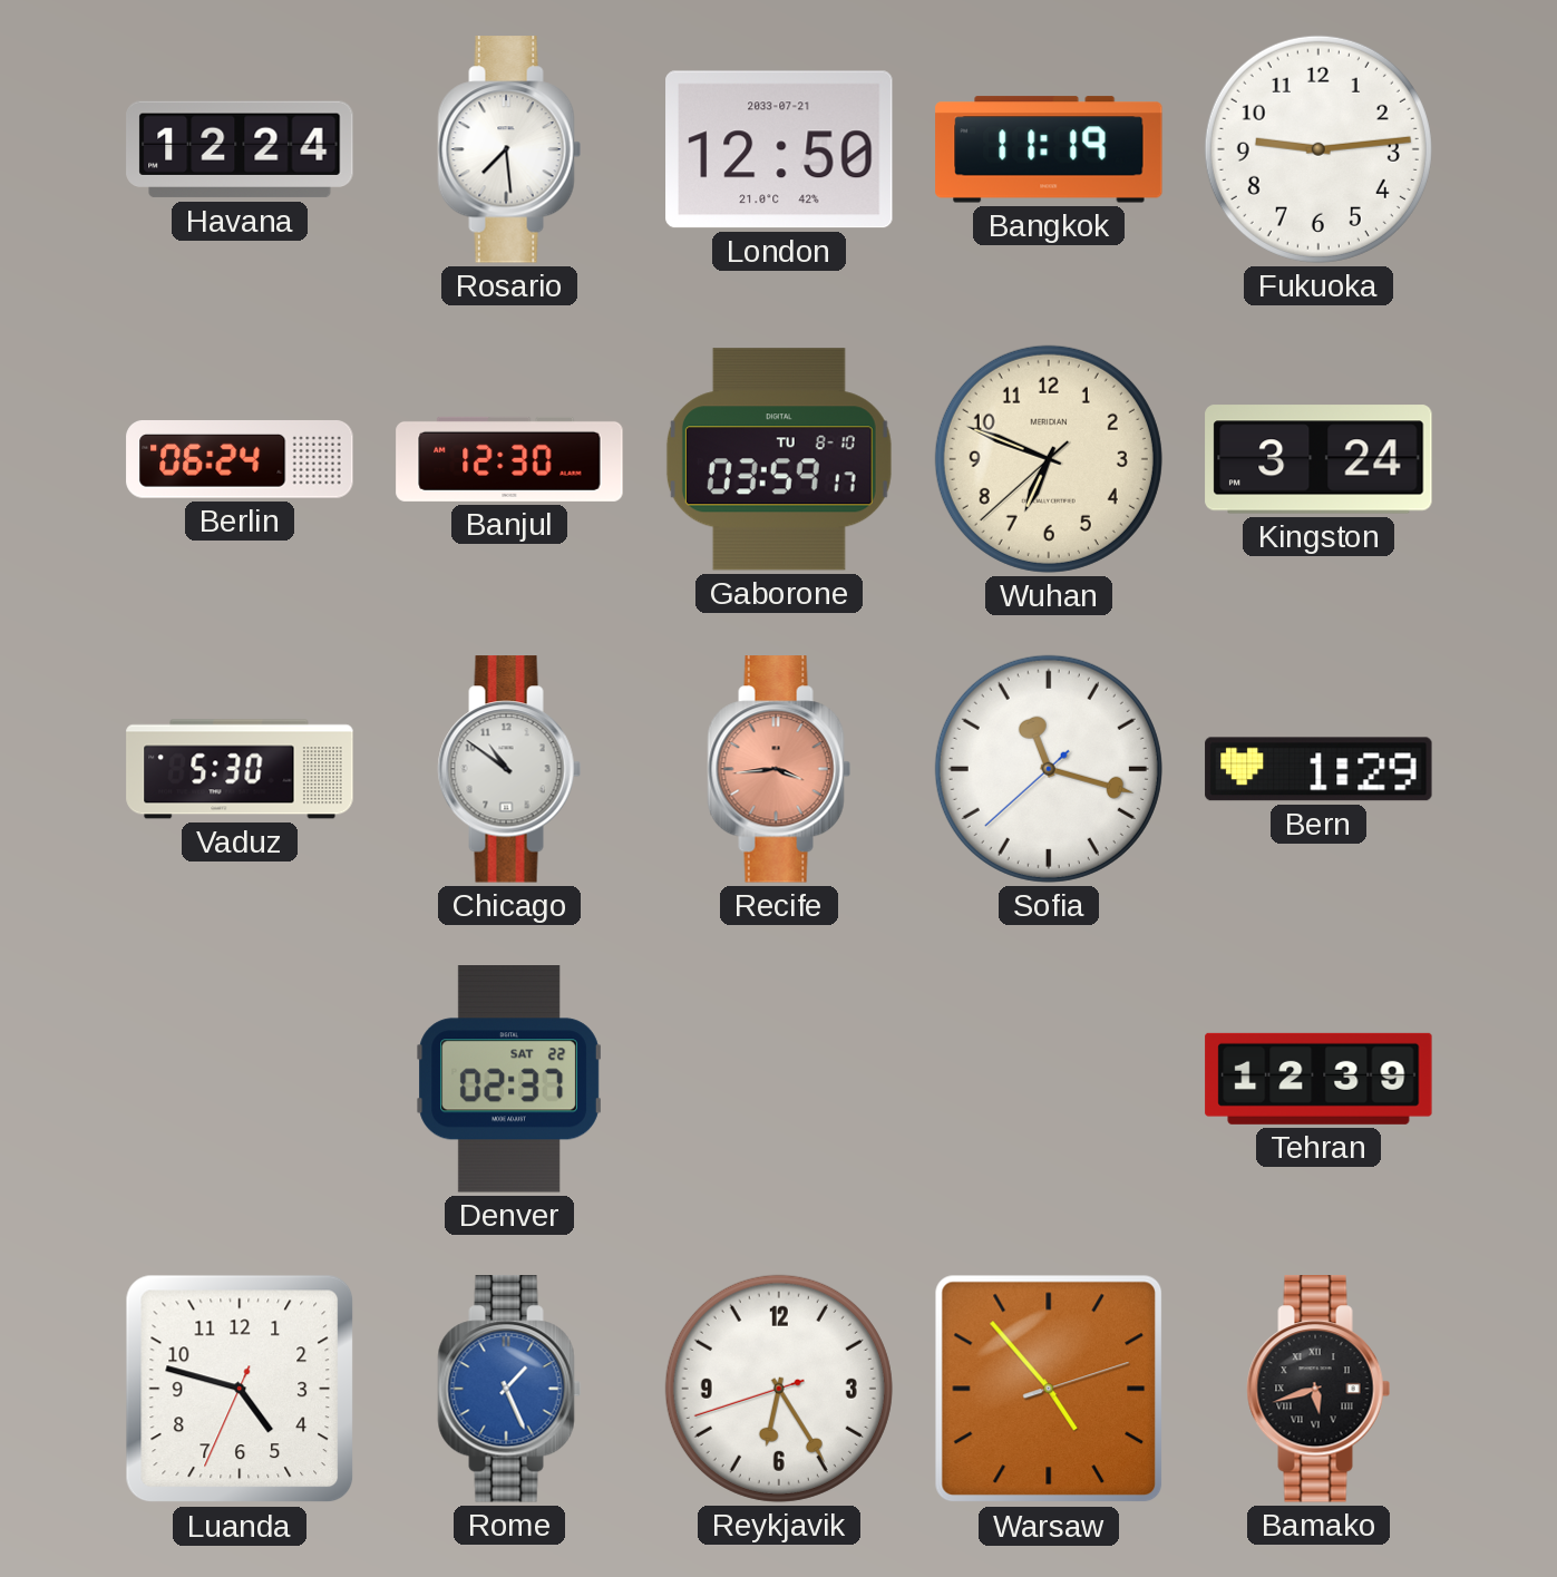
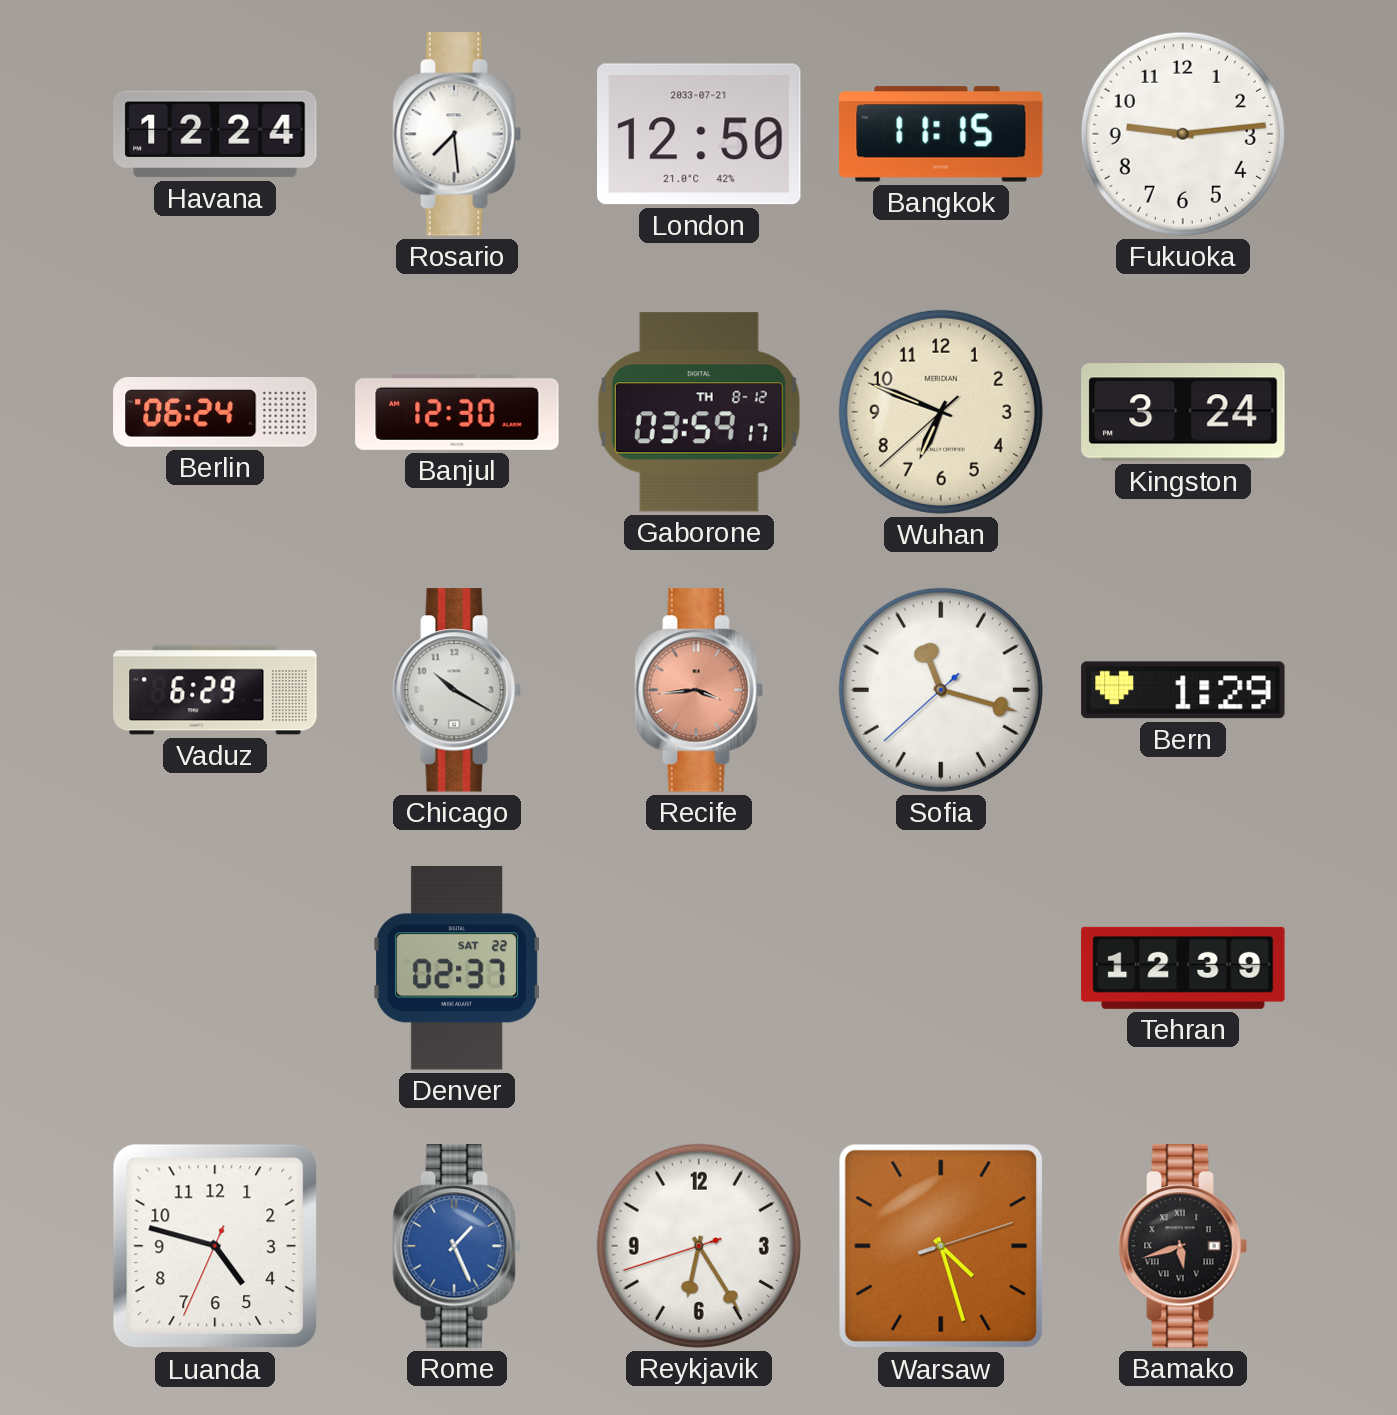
Bangkok: 11:19 -> 11:15 (941, 134)
Gaborone date: TU 8-10 -> TH 8-12 (699, 412)
Vaduz: 5:30 -> 6:29 (215, 690)
Chicago: 10:51 -> 10:20 (457, 690)
Warsaw: 4:53 -> 4:27 (941, 1246)
